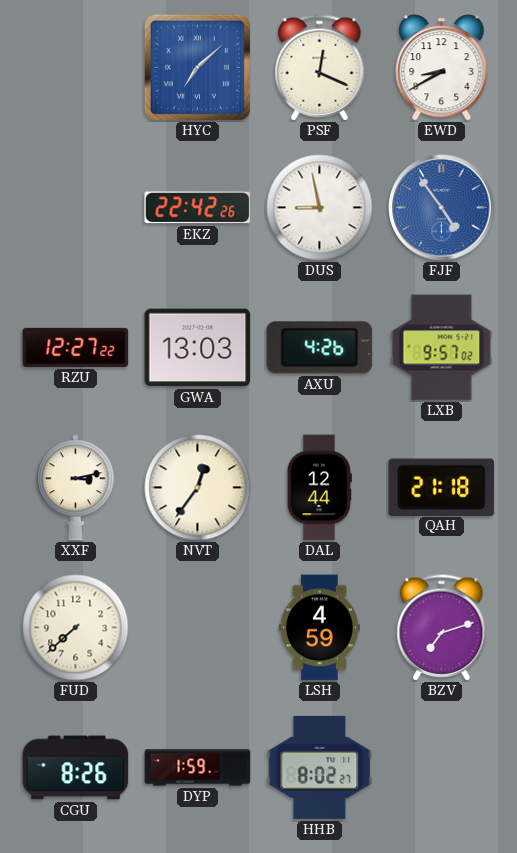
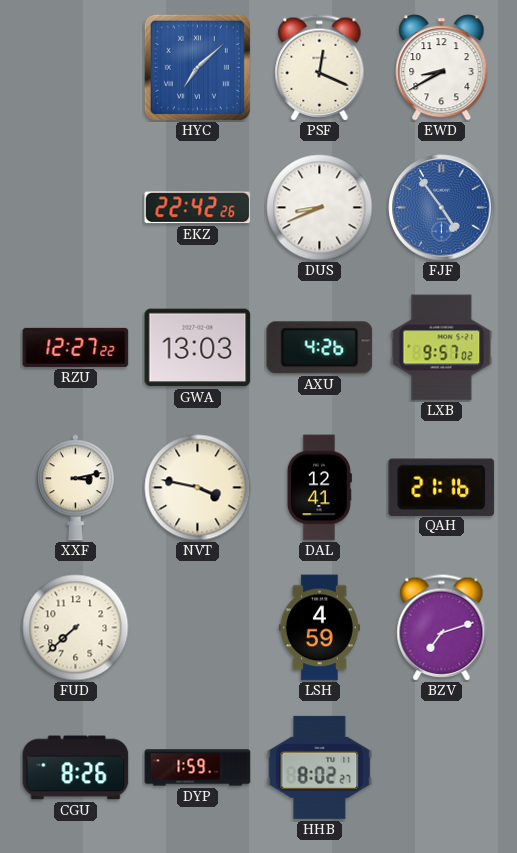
DUS: 8:58 -> 8:41 (320, 208)
NVT: 12:36 -> 3:47 (198, 488)
DAL: 12:44 -> 12:41 (319, 488)
QAH: 21:18 -> 21:16 (442, 487)
